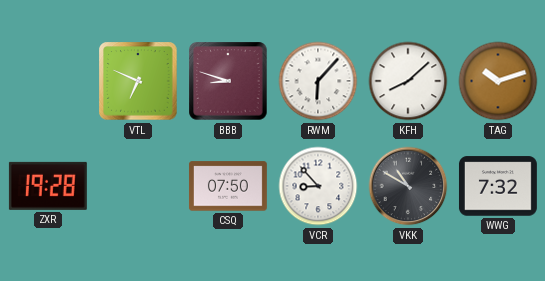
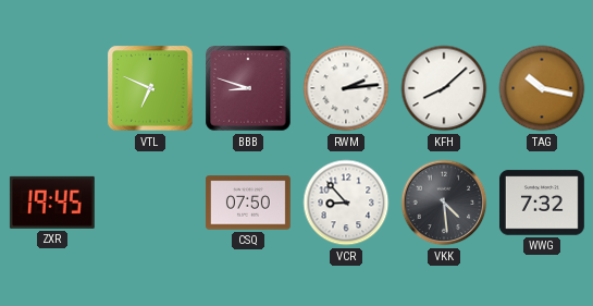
RWM: 6:07 -> 2:14 (346, 88)
TAG: 10:12 -> 10:17 (542, 88)
ZXR: 19:28 -> 19:45 (52, 203)
VKK: 10:50 -> 4:29 (444, 203)
